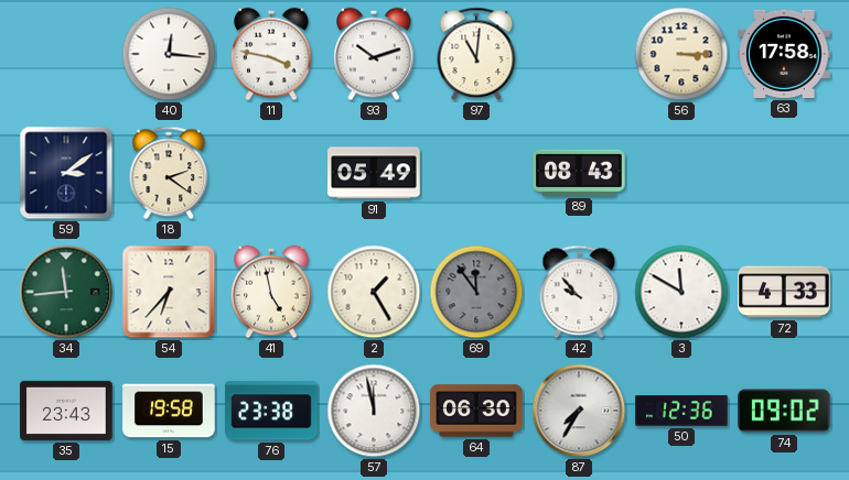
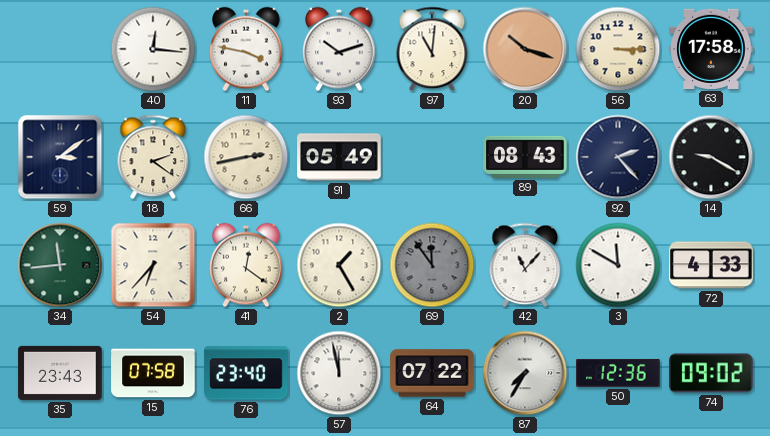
20: none -> 10:18 (525, 49)
66: none -> 2:43 (246, 157)
92: none -> 2:23 (618, 157)
14: none -> 9:20 (711, 157)
41: 4:58 -> 12:21 (246, 265)
42: 9:53 -> 11:07 (525, 265)
15: 19:58 -> 07:58 (153, 373)
76: 23:38 -> 23:40 (246, 373)
64: 06:30 -> 07:22 (432, 373)
